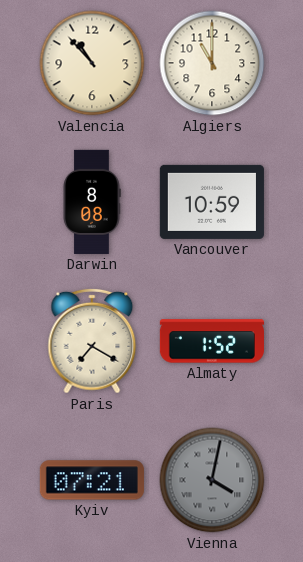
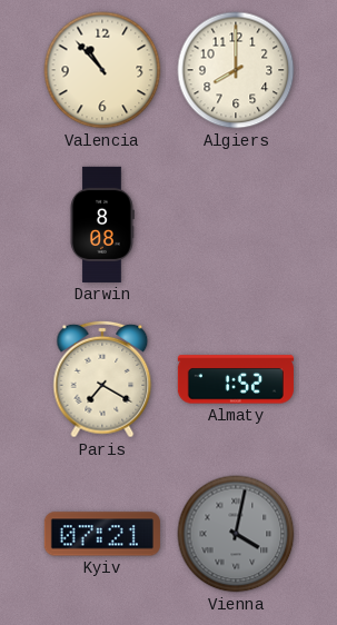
Algiers: 11:00 -> 8:00 (236, 70)
Vancouver: 10:59 -> none (212, 202)
